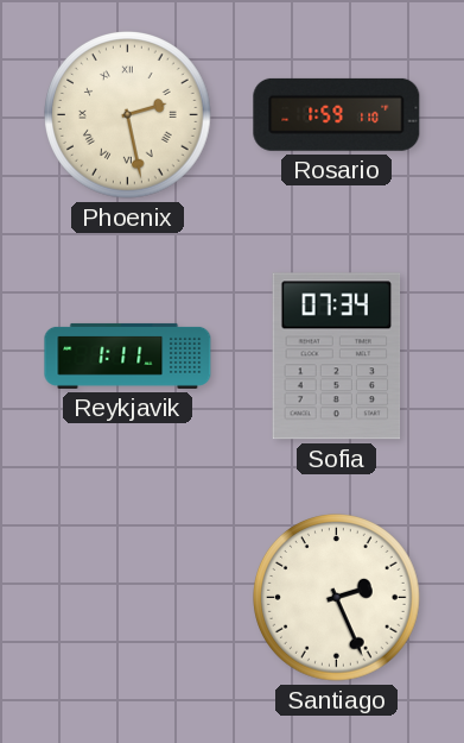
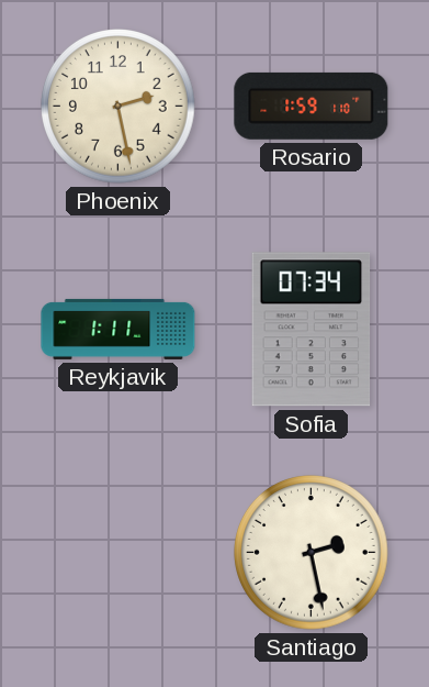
Phoenix numerals: Roman -> Arabic (118, 107)
Santiago: 2:26 -> 2:28 (312, 553)
